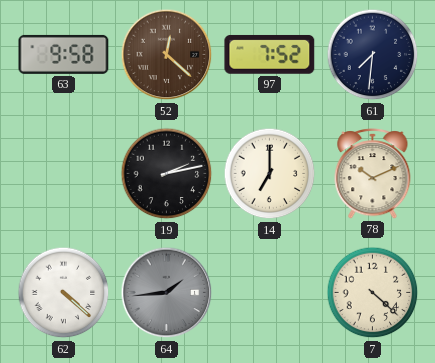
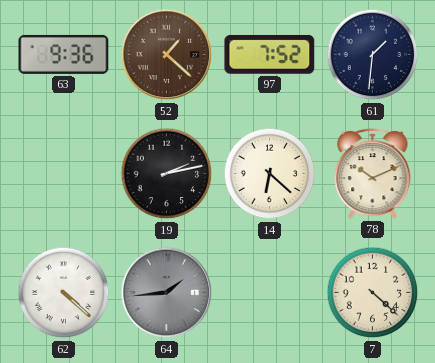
63: 9:58 -> 9:36 (64, 54)
52: 12:22 -> 1:22 (167, 55)
61: 7:31 -> 1:31 (373, 55)
14: 7:00 -> 6:22 (270, 174)
